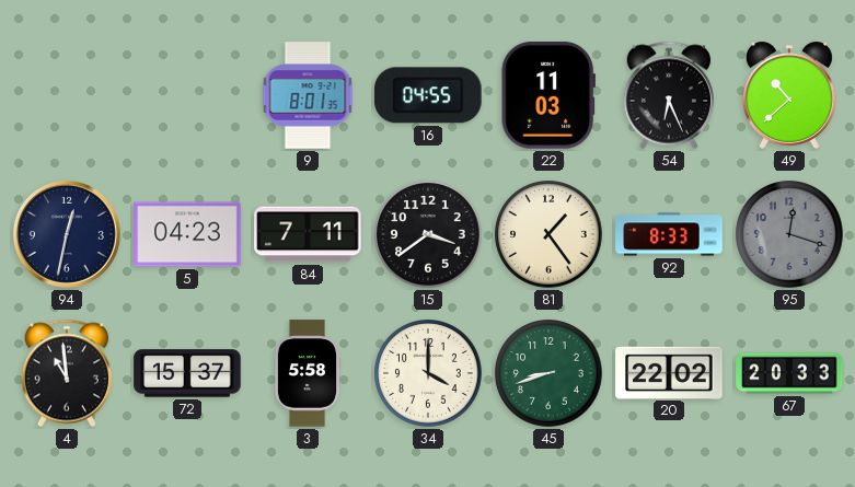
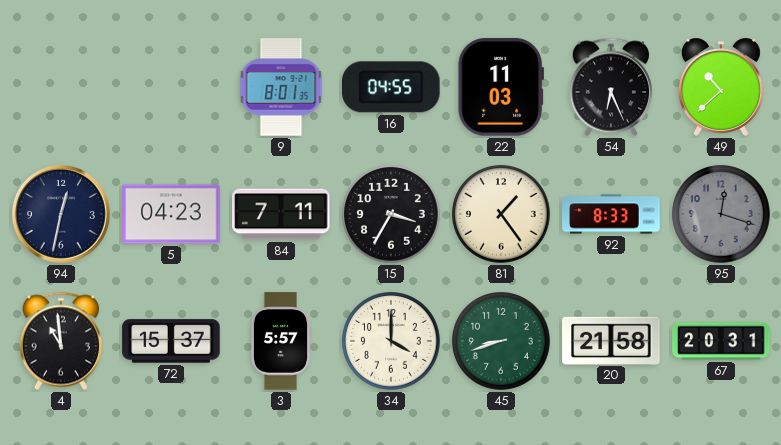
15: 3:39 -> 3:35 (391, 214)
3: 5:58 -> 5:57 (280, 341)
20: 22:02 -> 21:58 (611, 340)
67: 20:33 -> 20:31 (721, 341)
